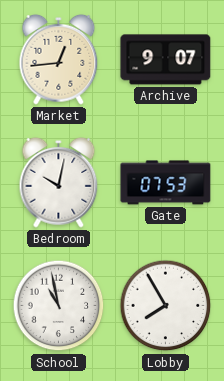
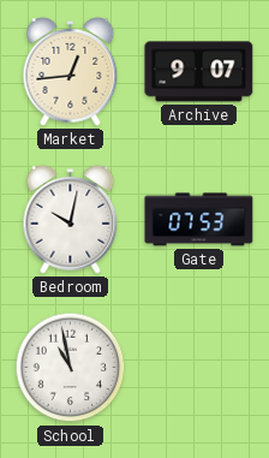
Lobby: 7:55 -> none (166, 306)
